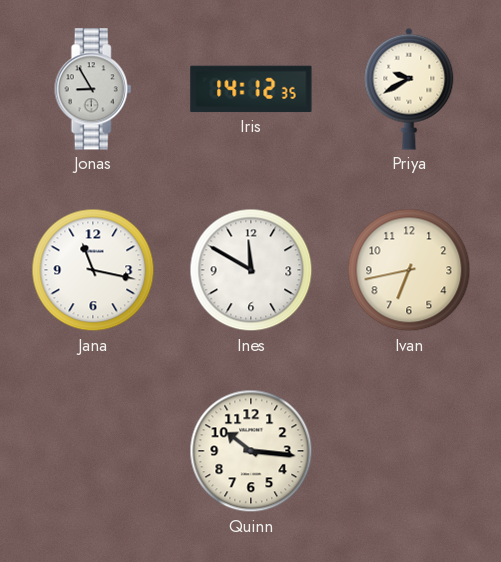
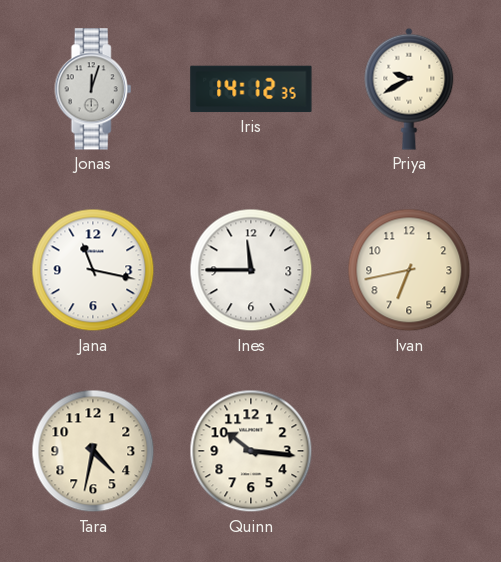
Jonas: 8:55 -> 12:03 (93, 89)
Ines: 11:50 -> 11:45 (251, 270)
Tara: none -> 4:32 (93, 451)
